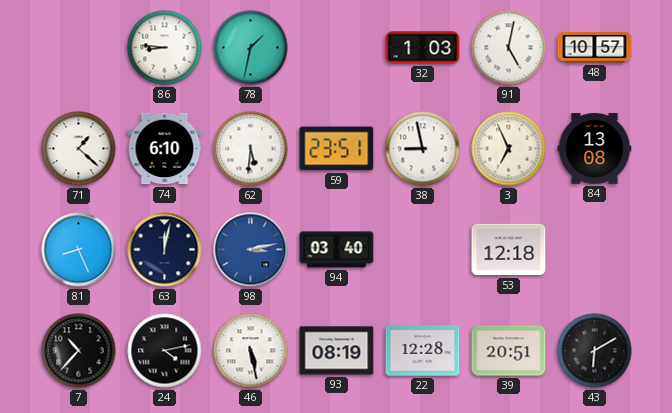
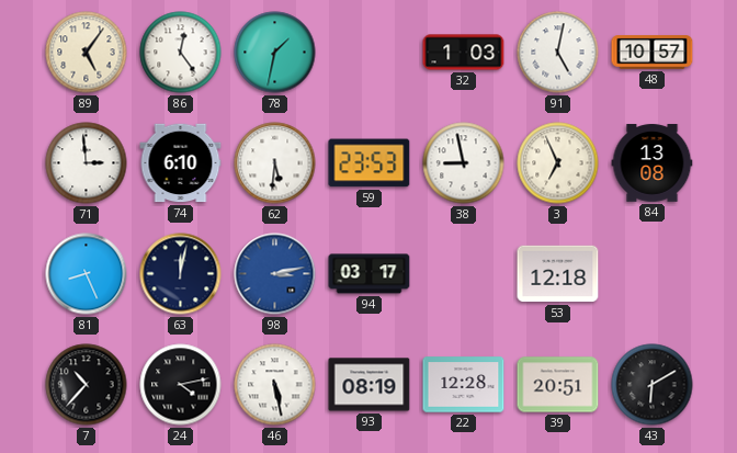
89: none -> 5:06 (87, 53)
86: 8:46 -> 12:24 (181, 53)
71: 1:22 -> 2:59 (87, 163)
59: 23:51 -> 23:53 (370, 163)
94: 03:40 -> 03:17 (370, 274)
